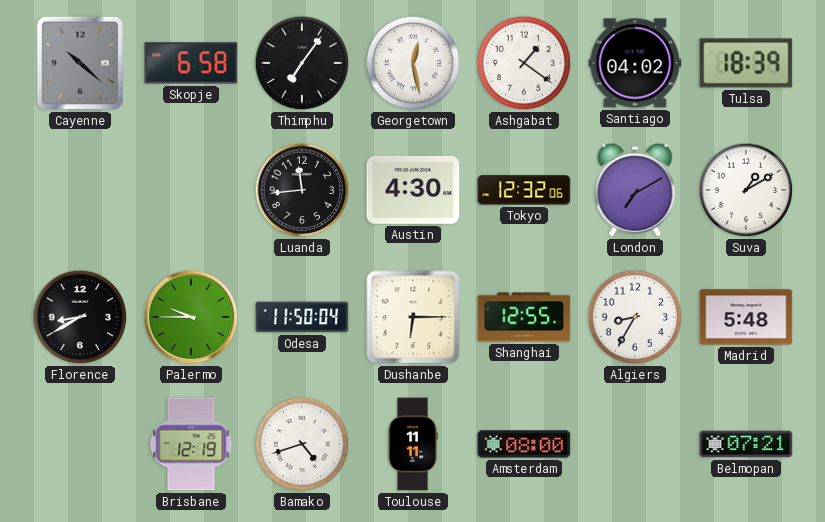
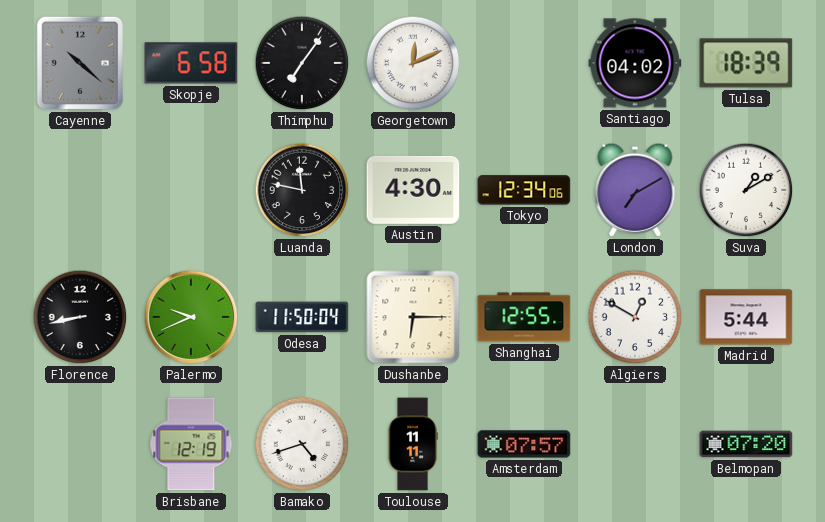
Georgetown: 12:28 -> 12:11 (413, 63)
Ashgabat: 1:21 -> none (524, 63)
Luanda: 11:44 -> 11:47 (302, 190)
Tokyo: 12:32 -> 12:34 (524, 190)
Florence: 8:40 -> 8:43 (80, 317)
Palermo: 9:45 -> 9:41 (191, 317)
Algiers: 8:35 -> 12:50 (635, 317)
Madrid: 5:48 -> 5:44 (746, 317)
Amsterdam: 08:00 -> 07:57 (524, 444)
Belmopan: 07:21 -> 07:20 (746, 444)
